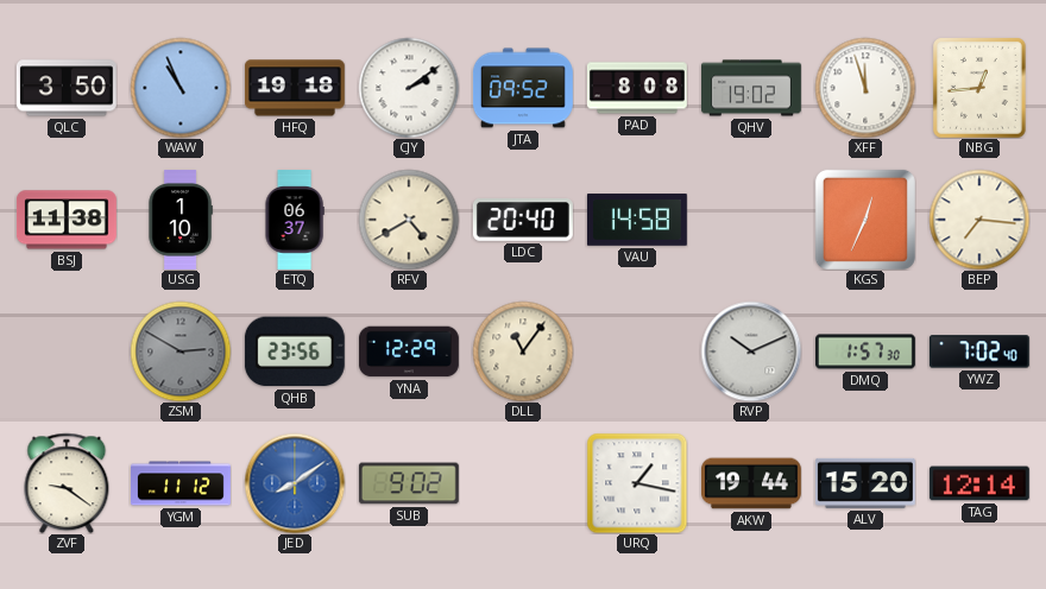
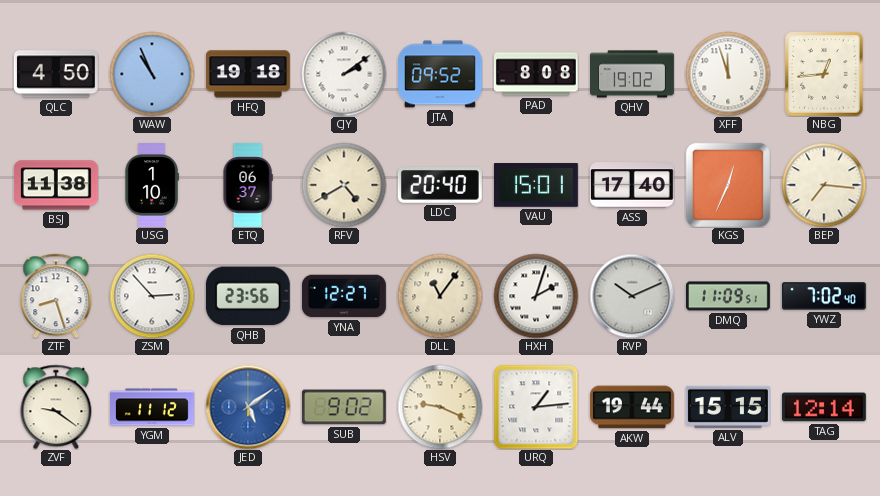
QLC: 3:50 -> 4:50 (56, 74)
VAU: 14:58 -> 15:01 (536, 185)
ASS: none -> 17:40 (632, 185)
ZTF: none -> 8:27 (56, 296)
ZSM: 2:50 -> 2:53 (152, 296)
ZSM dial: grey -> white (152, 296)
YNA: 12:29 -> 12:27 (344, 296)
HXH: none -> 2:03 (536, 296)
DMQ: 1:57 -> 11:09 (729, 296)
JED: 8:09 -> 5:09 (248, 407)
HSV: none -> 9:19 (440, 407)
URQ: 1:17 -> 1:14 (536, 407)
ALV: 15:20 -> 15:15 (728, 407)
